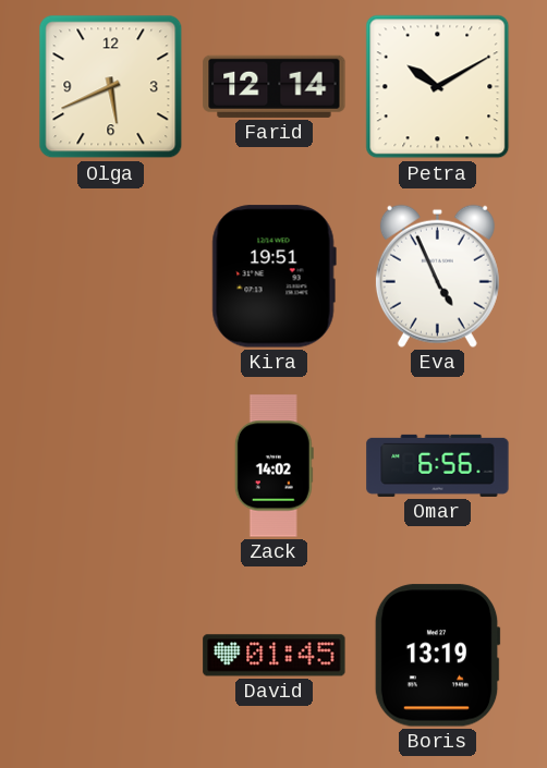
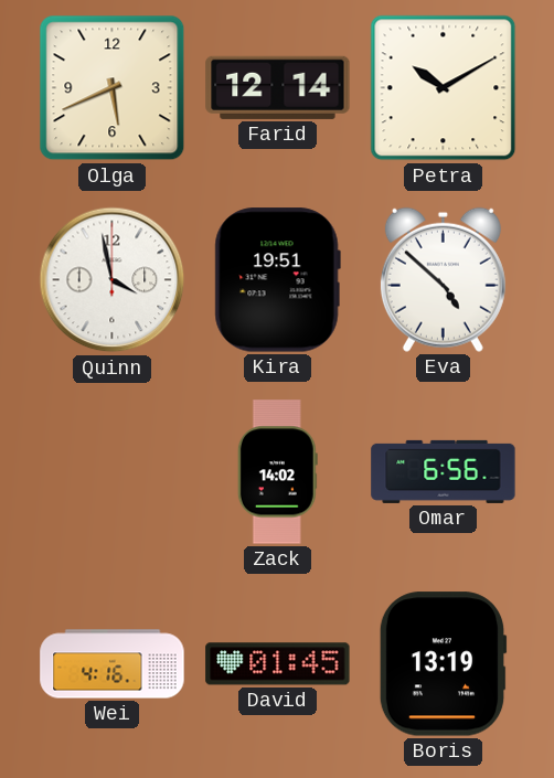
Quinn: none -> 3:58 (113, 280)
Eva: 4:56 -> 4:52 (443, 279)
Wei: none -> 4:16 (113, 664)
